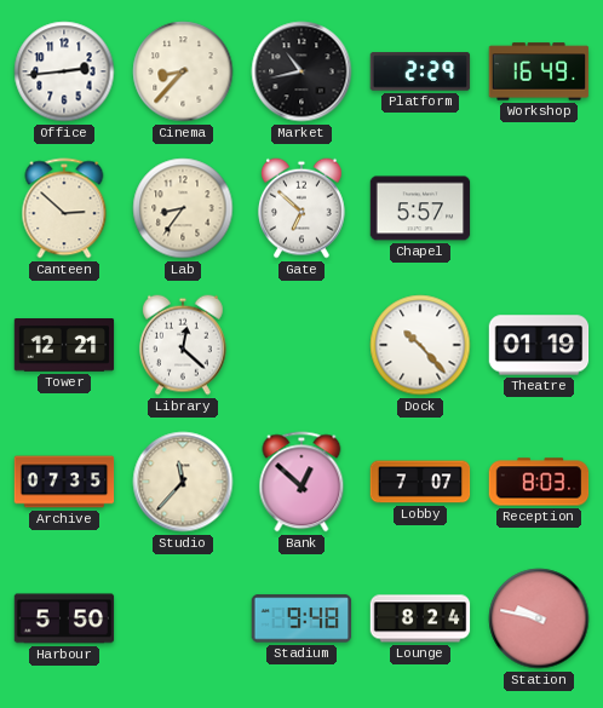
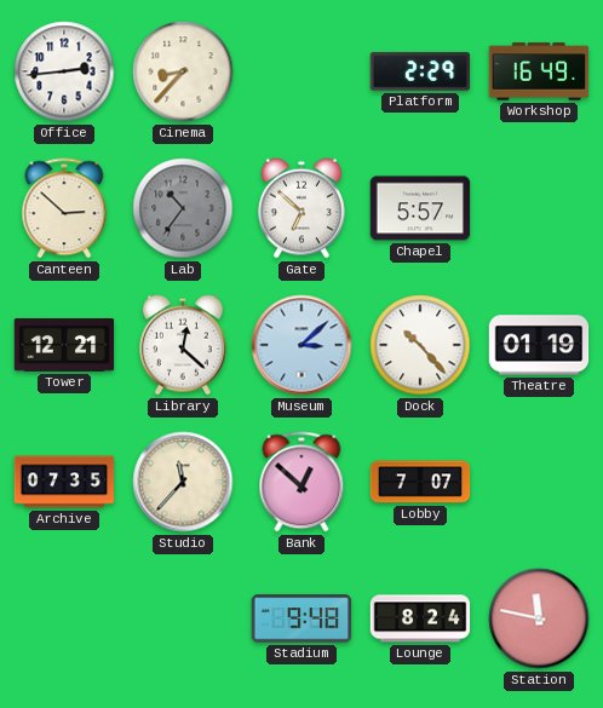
Market: 10:43 -> none (301, 71)
Lab: 8:36 -> 10:36 (183, 208)
Lab dial: cream -> grey (183, 208)
Museum: none -> 3:08 (301, 345)
Reception: 8:03 -> none (539, 482)
Harbour: 5:50 -> none (64, 618)
Station: 9:47 -> 11:47 (539, 618)
